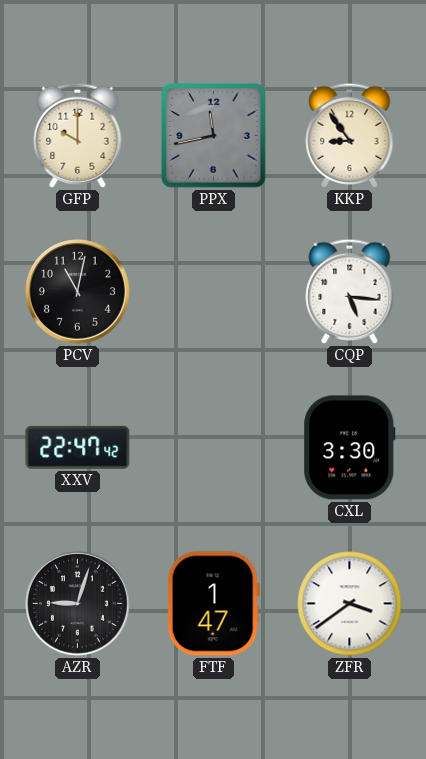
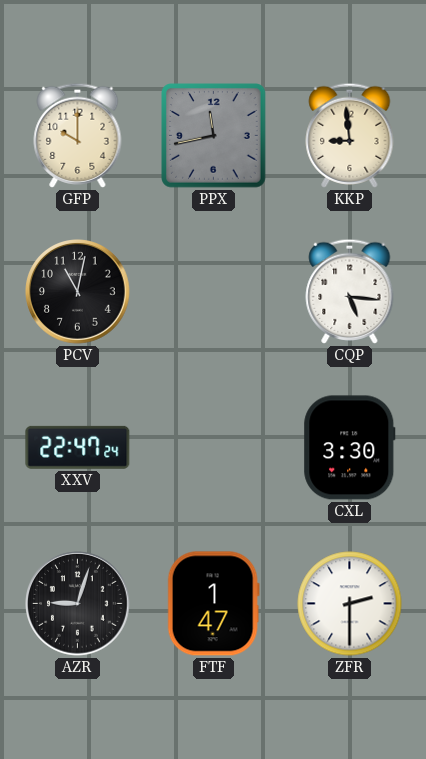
KKP: 8:54 -> 8:59 (350, 135)
XXV: 22:47:42 -> 22:47:24 (78, 447)
ZFR: 3:39 -> 2:30 (350, 604)
